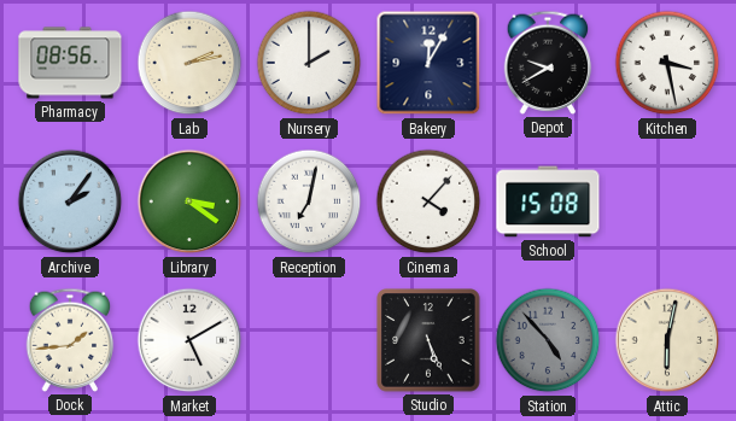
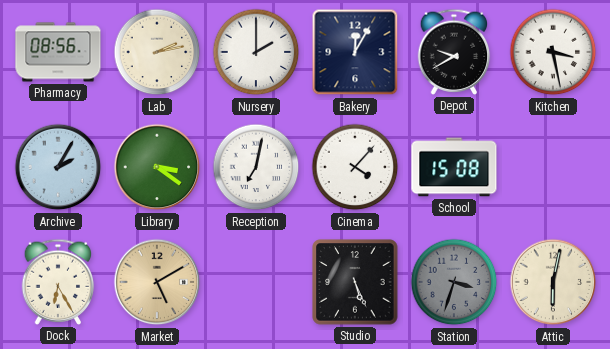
Archive: 2:06 -> 2:05 (58, 167)
Dock: 1:44 -> 6:25 (58, 282)
Market dial: white -> champagne (157, 282)
Station: 4:53 -> 3:33 (454, 282)
